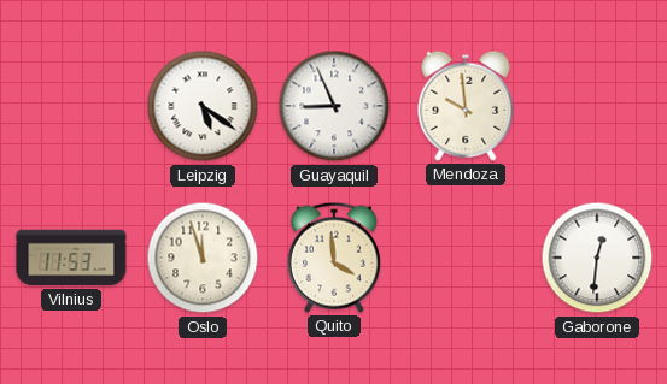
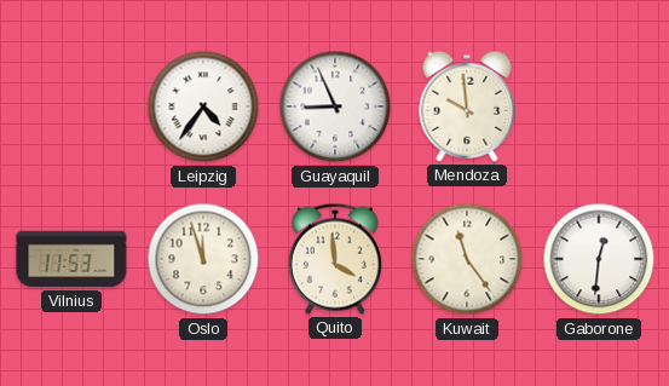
Leipzig: 5:21 -> 4:36 (203, 106)
Kuwait: none -> 11:24 (467, 259)
